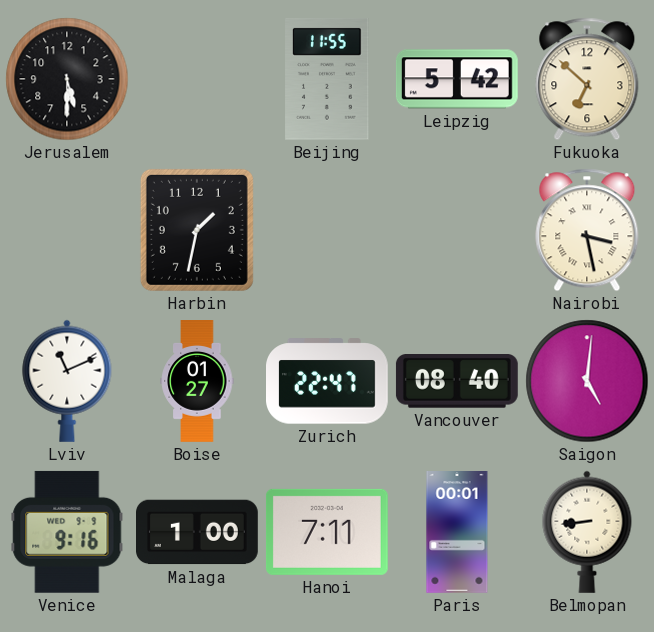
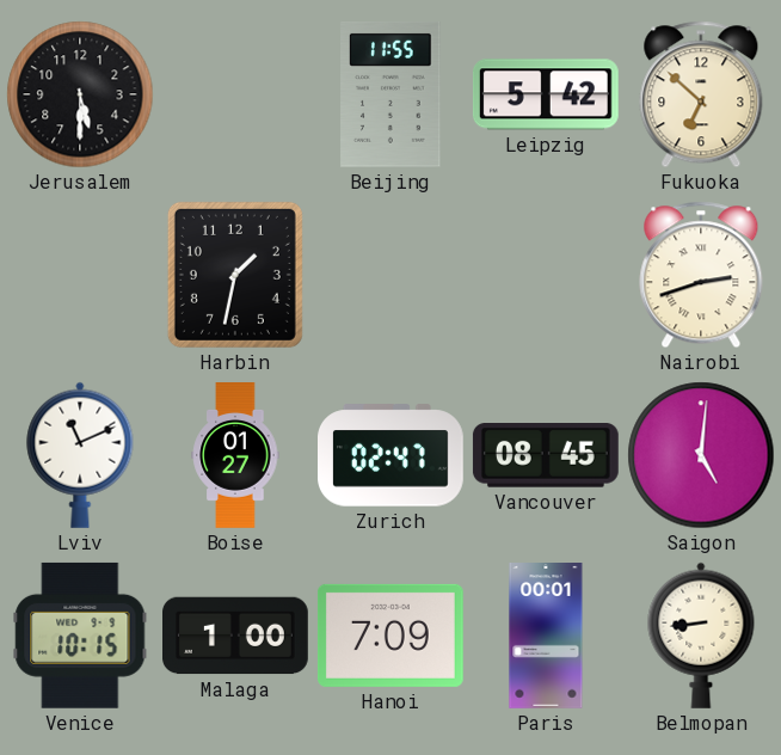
Nairobi: 3:28 -> 2:42 (701, 275)
Zurich: 22:47 -> 02:47 (392, 455)
Vancouver: 08:40 -> 08:45 (546, 456)
Venice: 9:16 -> 10:15 (80, 636)
Hanoi: 7:11 -> 7:09 (390, 636)
